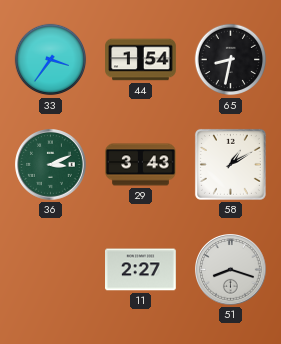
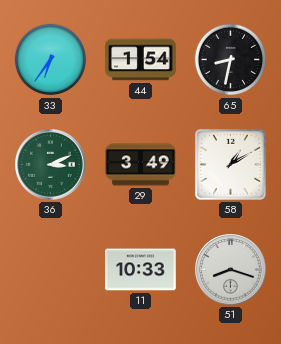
33: 3:36 -> 6:36 (51, 60)
29: 3:43 -> 3:49 (141, 165)
11: 2:27 -> 10:33 (141, 270)
